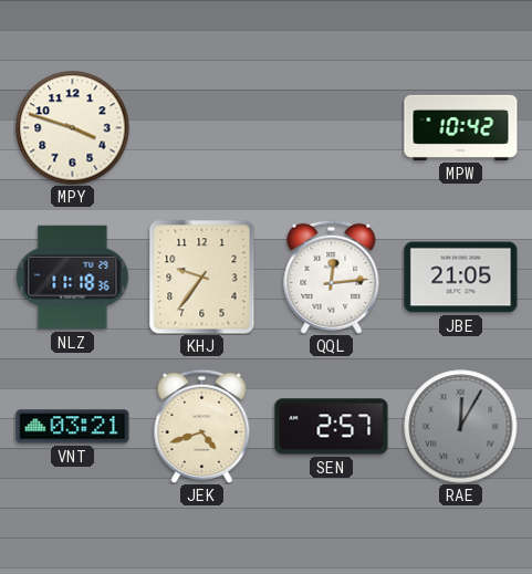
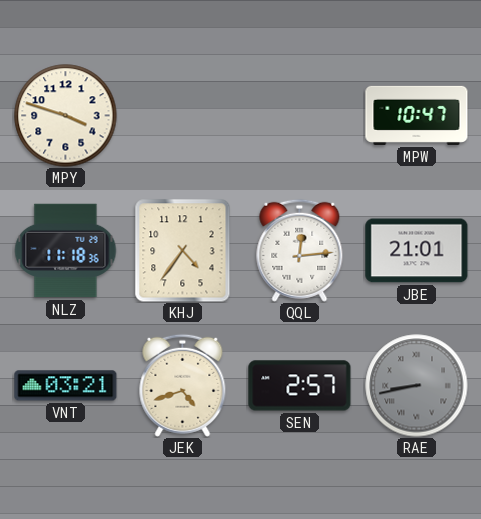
MPW: 10:42 -> 10:47 (417, 115)
KHJ: 9:36 -> 4:36 (183, 251)
JBE: 21:05 -> 21:01 (417, 251)
RAE: 12:05 -> 8:43 (417, 386)
